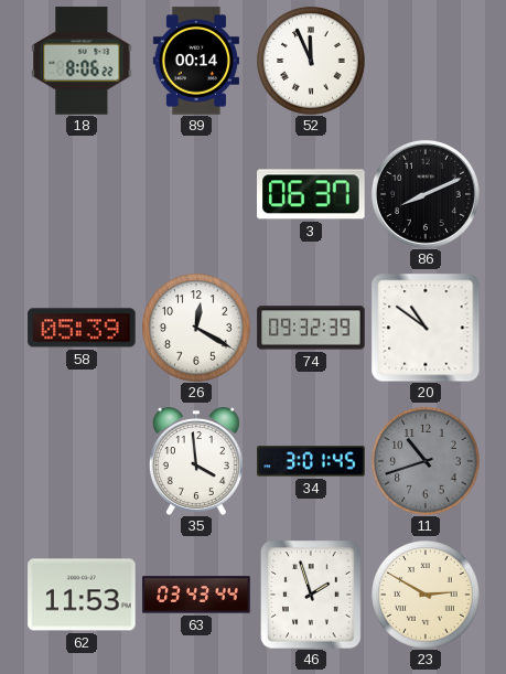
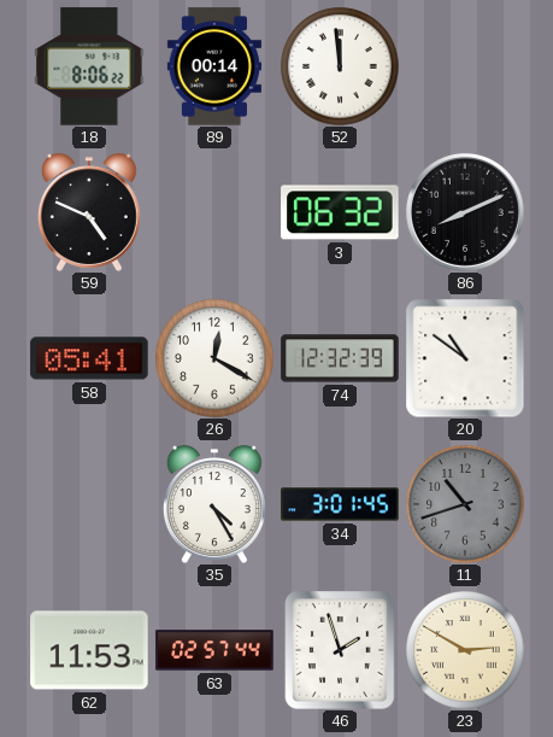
52: 11:56 -> 11:59 (340, 66)
59: none -> 4:49 (89, 212)
3: 06:37 -> 06:32 (340, 212)
58: 05:39 -> 05:41 (89, 358)
74: 09:32 -> 12:32 (340, 358)
35: 3:59 -> 4:25 (214, 504)
63: 03:43 -> 02:57 (214, 650)
